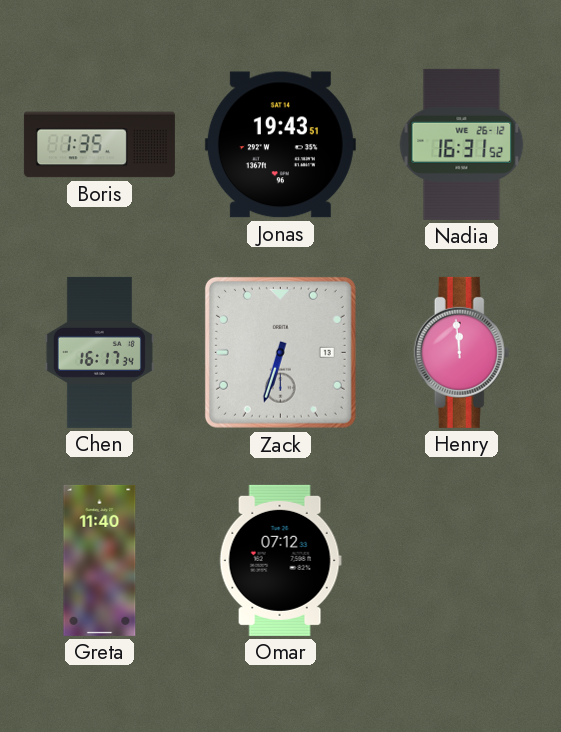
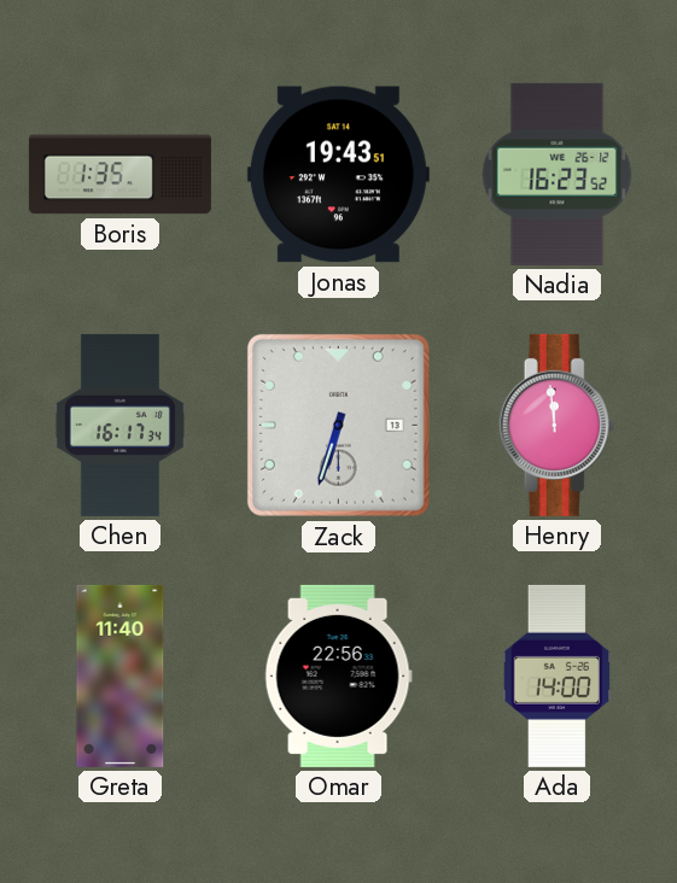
Nadia: 16:31 -> 16:23 (558, 174)
Omar: 07:12 -> 22:56 (338, 676)
Ada: none -> 14:00 (558, 676)
